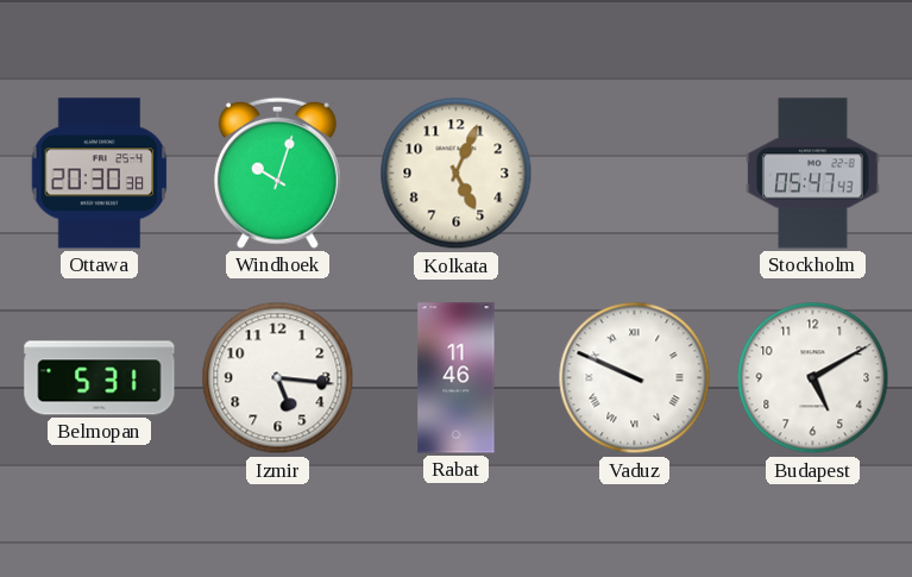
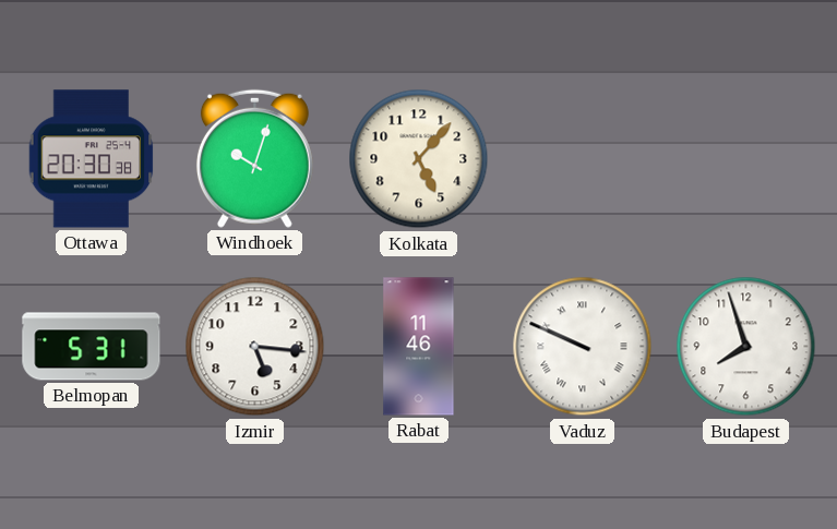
Kolkata: 5:04 -> 5:07 (419, 159)
Stockholm: 05:47 -> none (813, 174)
Budapest: 5:10 -> 7:57 (746, 347)
